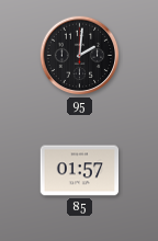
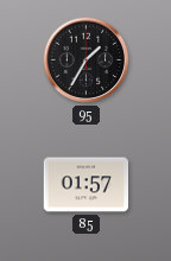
95: 2:01 -> 1:35 (87, 61)
